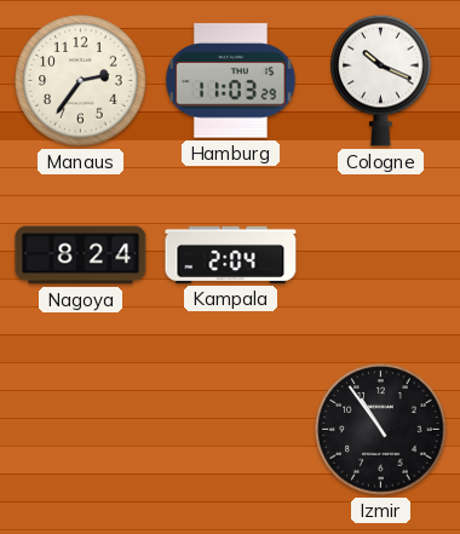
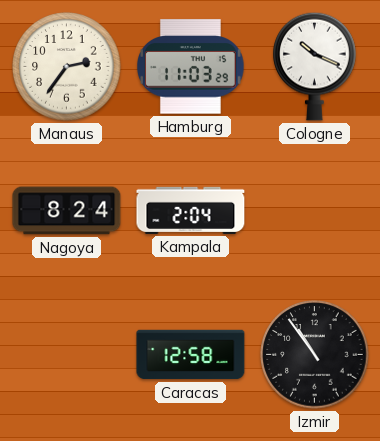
Caracas: none -> 12:58 (191, 355)
